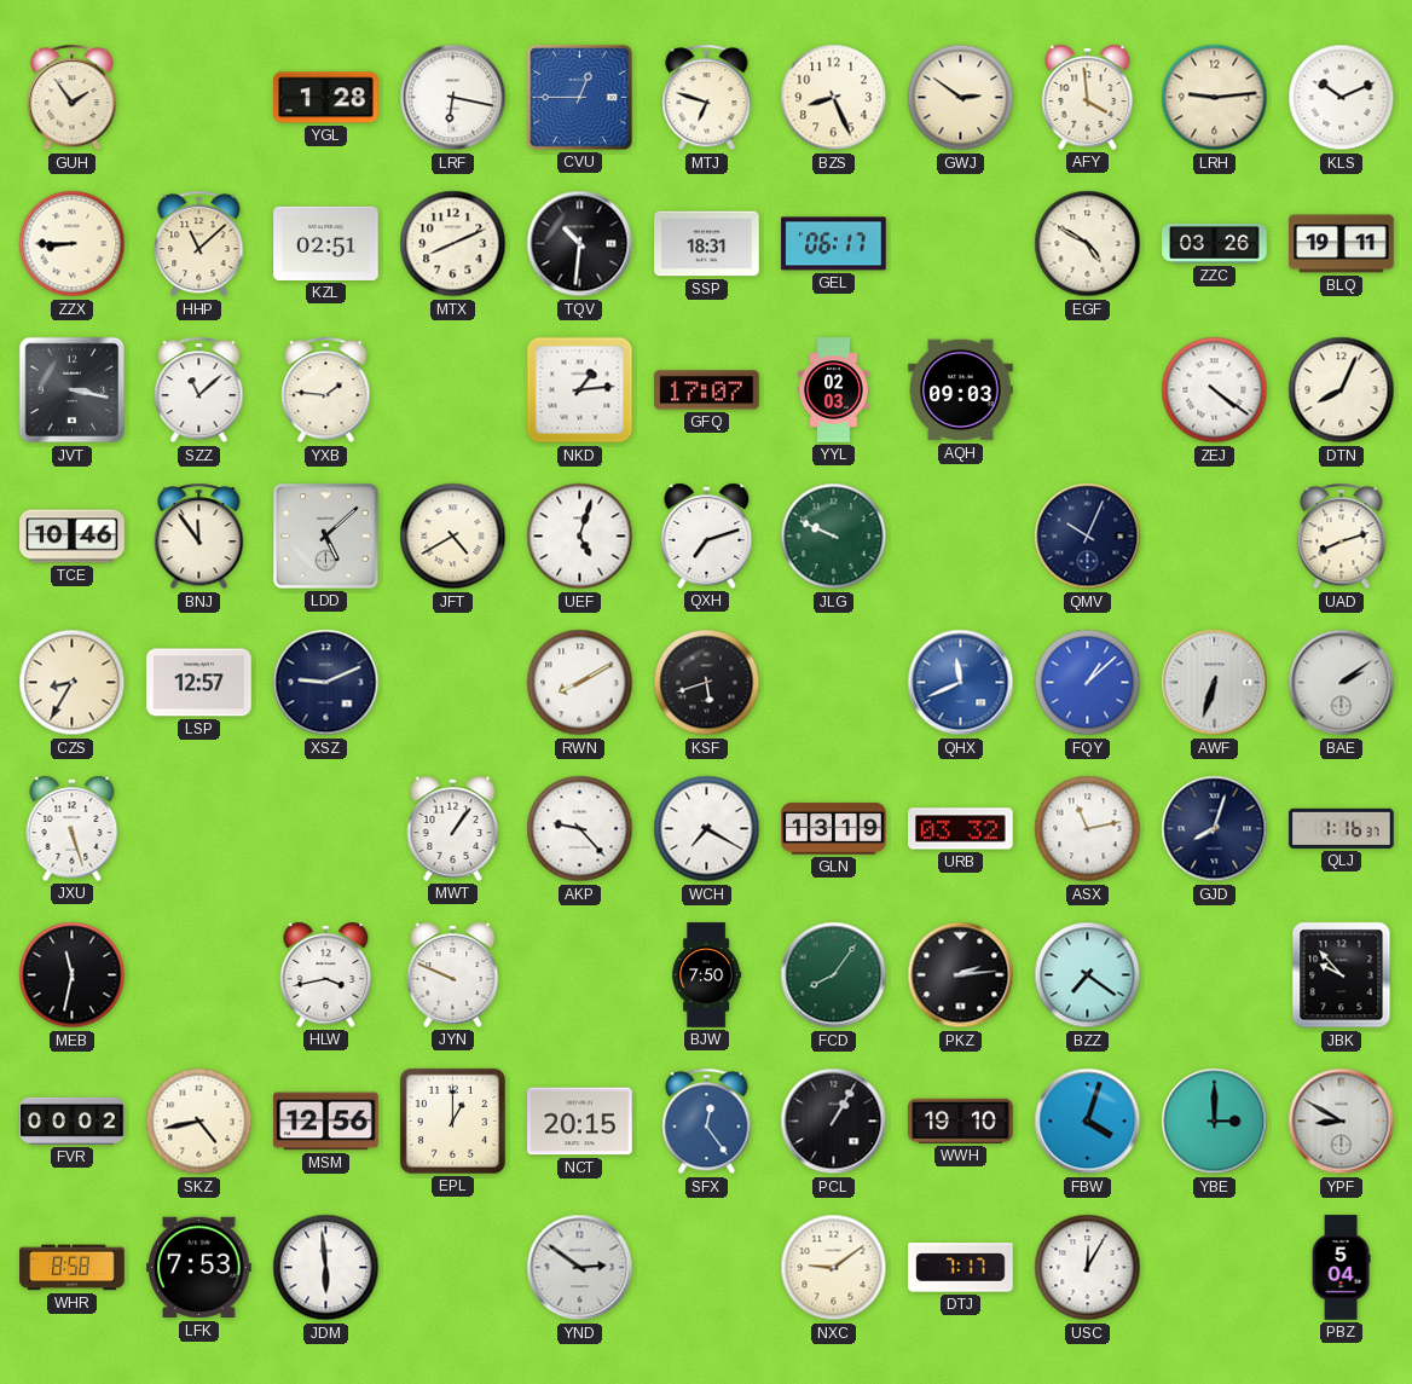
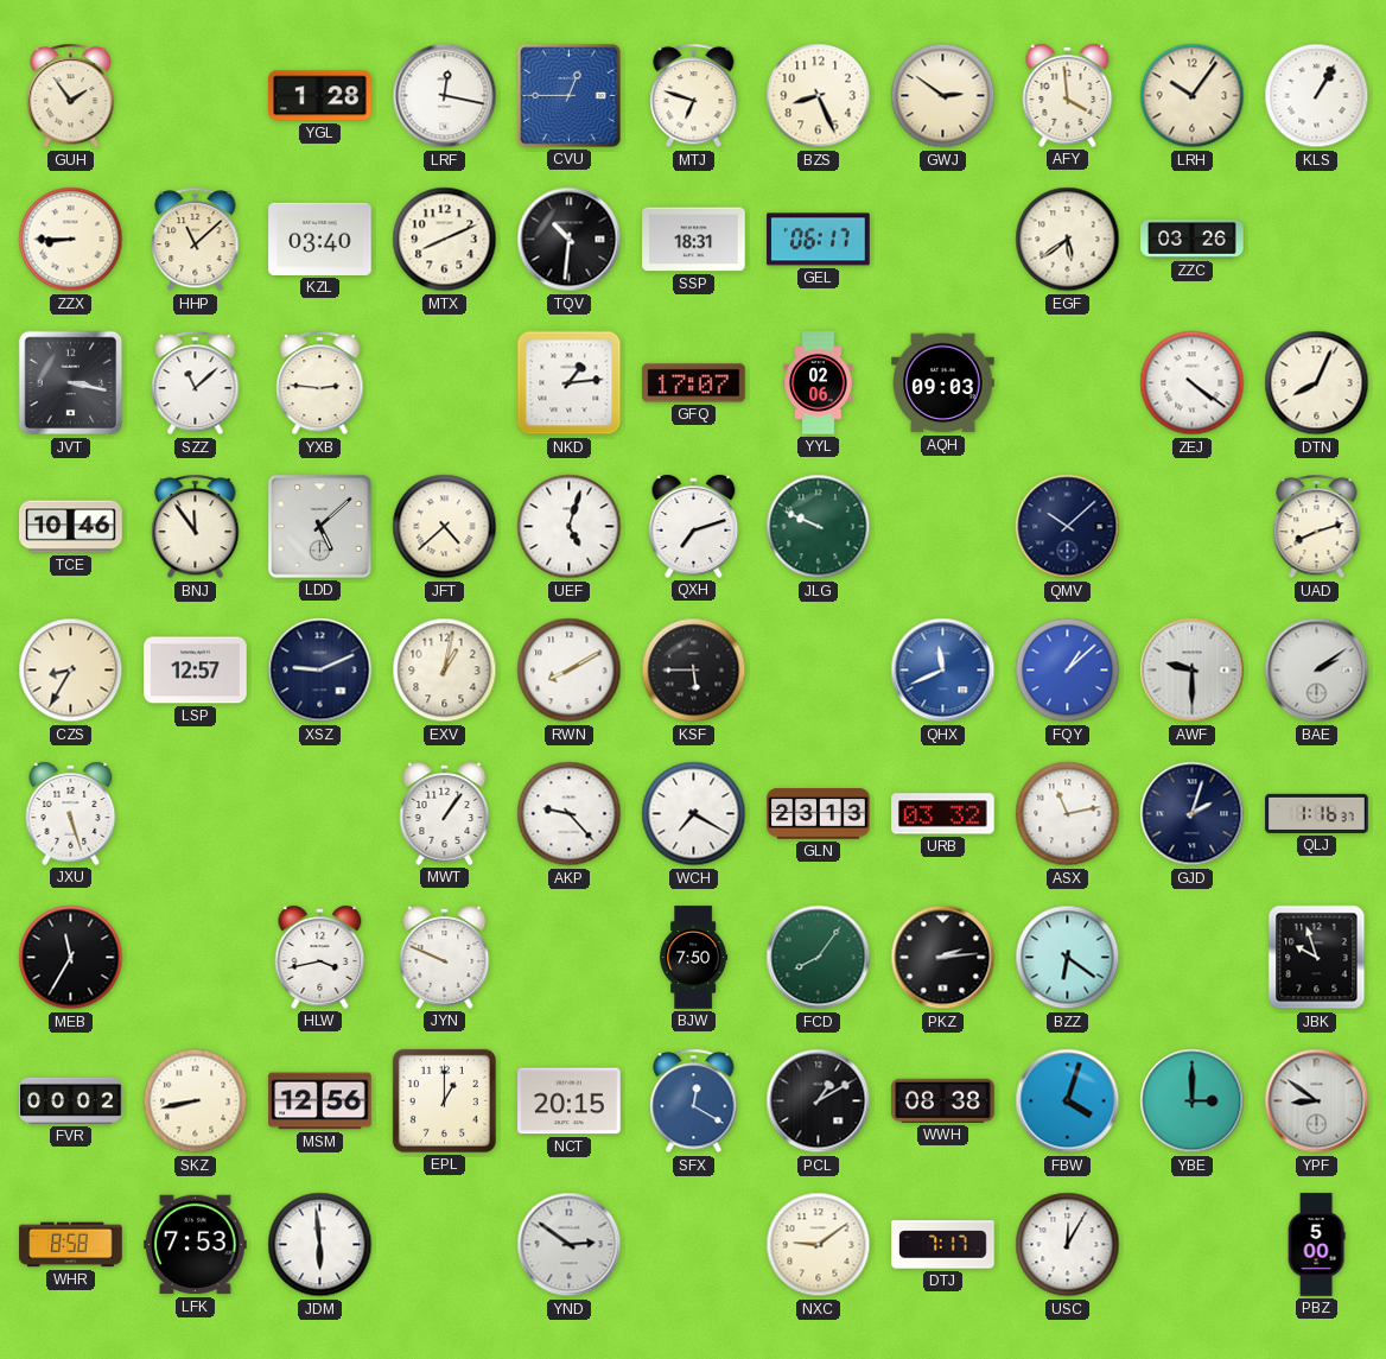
LRF: 6:17 -> 12:17 (445, 96)
LRH: 9:14 -> 10:06 (1193, 96)
KLS: 10:11 -> 1:05 (1317, 96)
KZL: 02:51 -> 03:40 (320, 239)
EGF: 4:50 -> 5:39 (1068, 240)
BLQ: 19:11 -> none (1342, 244)
YXB: 1:46 -> 2:46 (320, 383)
YYL: 02:03 -> 02:06 (819, 383)
JFT: 4:40 -> 4:38 (445, 527)
QMV: 10:04 -> 10:08 (1068, 527)
EXV: none -> 1:02 (445, 671)
KSF: 5:42 -> 5:45 (694, 671)
AWF: 6:33 -> 9:30 (1193, 671)
GLN: 13:19 -> 23:13 (819, 814)
GJD: 8:03 -> 2:03 (1193, 814)
MEB: 11:32 -> 11:35 (71, 958)
BZZ: 7:21 -> 6:21 (1068, 958)
JBK: 9:53 -> 9:57 (1317, 958)
SKZ: 4:43 -> 8:43 (196, 1101)
SFX: 12:24 -> 12:20 (694, 1101)
PCL: 1:05 -> 1:10 (819, 1101)
WWH: 19:10 -> 08:38 (943, 1100)
YPF: 8:50 -> 8:51 (1317, 1101)
PBZ: 5:04 -> 5:00 (1316, 1245)
